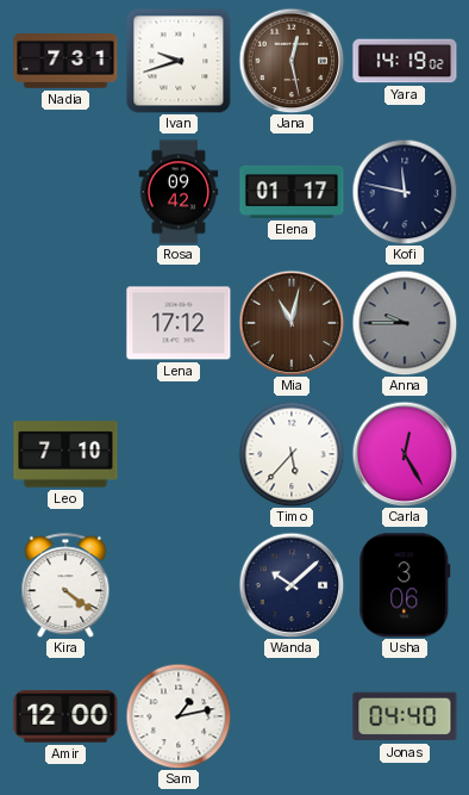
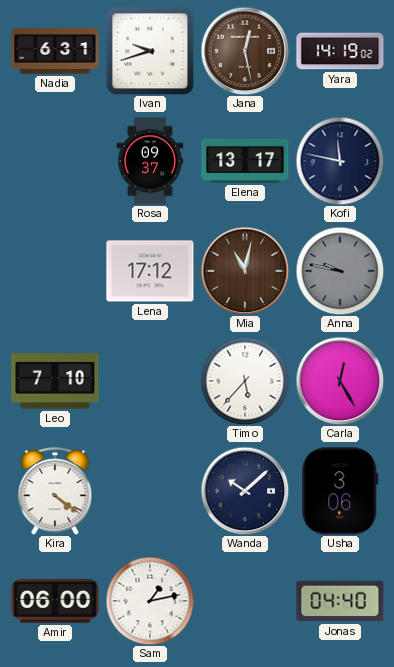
Nadia: 7:31 -> 6:31 (55, 52)
Rosa: 09:42 -> 09:37 (150, 161)
Elena: 01:17 -> 13:17 (245, 161)
Anna: 9:45 -> 9:47 (340, 271)
Amir: 12:00 -> 06:00 (55, 601)
